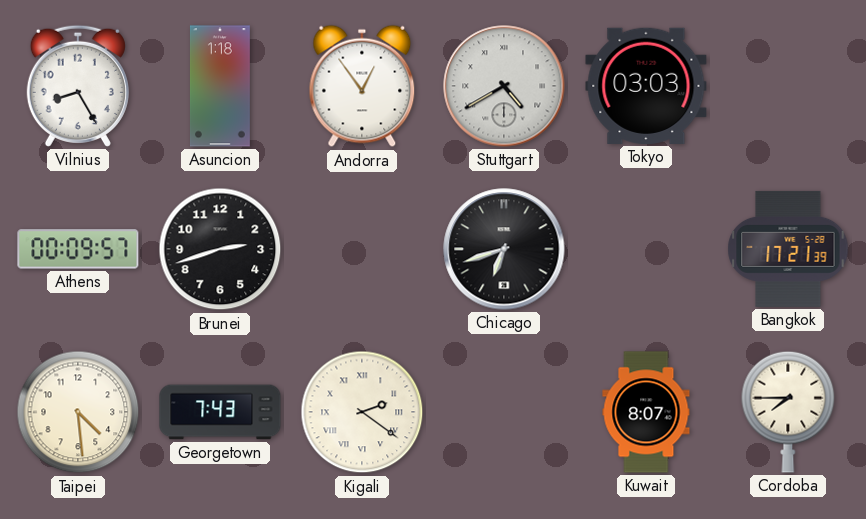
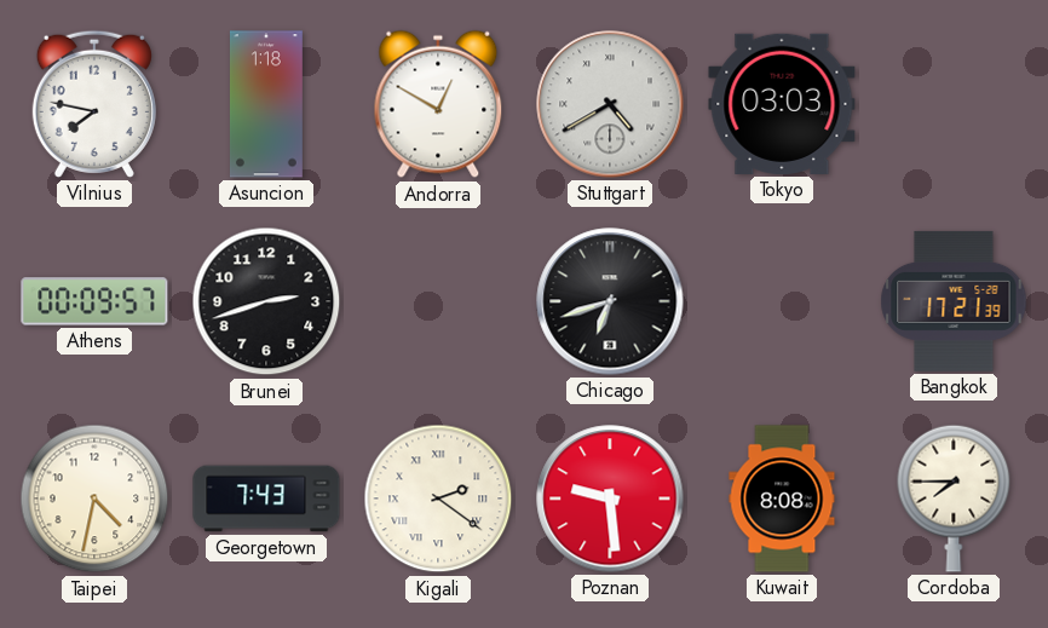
Vilnius: 8:25 -> 7:47 (94, 104)
Andorra: 12:54 -> 12:50 (438, 104)
Taipei: 4:29 -> 4:32 (94, 499)
Poznan: none -> 9:29 (610, 499)
Kuwait: 8:07 -> 8:08 (782, 499)
